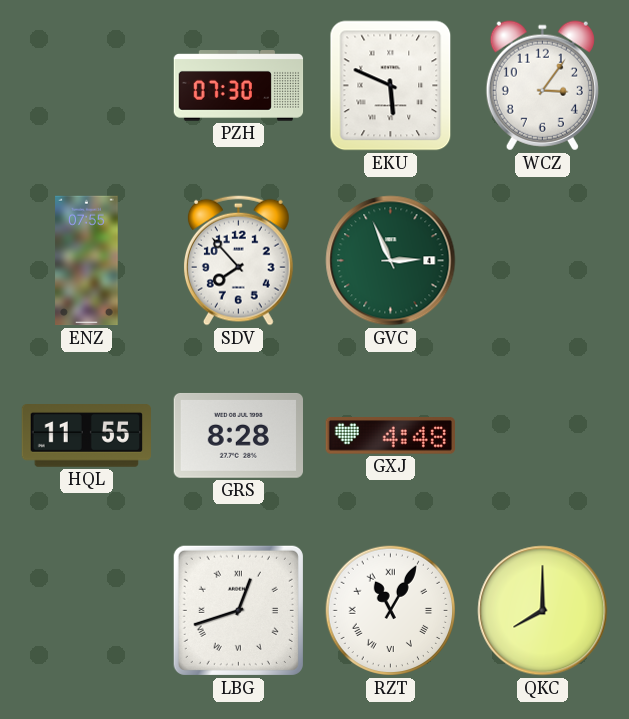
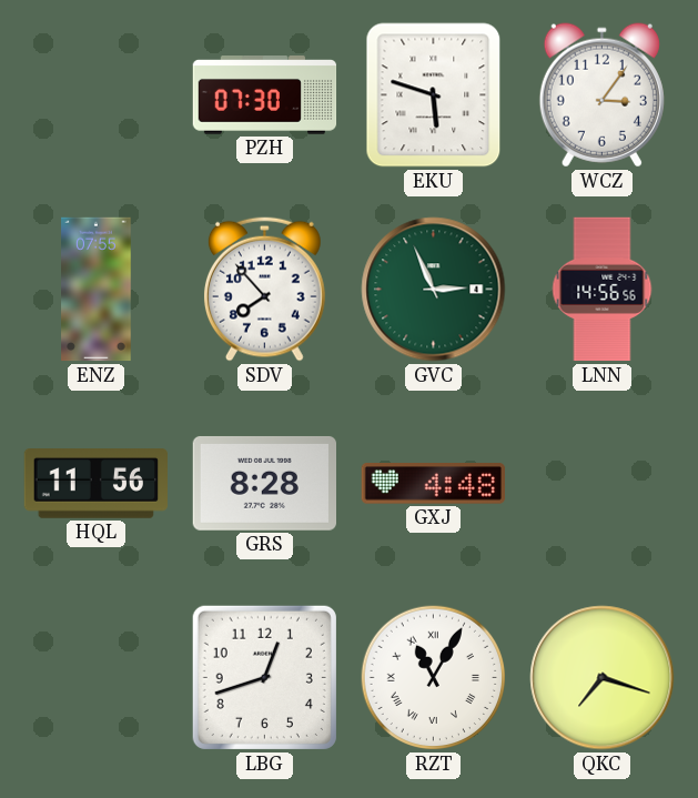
EKU: 5:49 -> 5:48 (434, 95)
LNN: none -> 14:56 (603, 290)
HQL: 11:55 -> 11:56 (95, 484)
LBG numerals: Roman -> Arabic (264, 677)
QKC: 8:00 -> 7:18 (603, 678)
